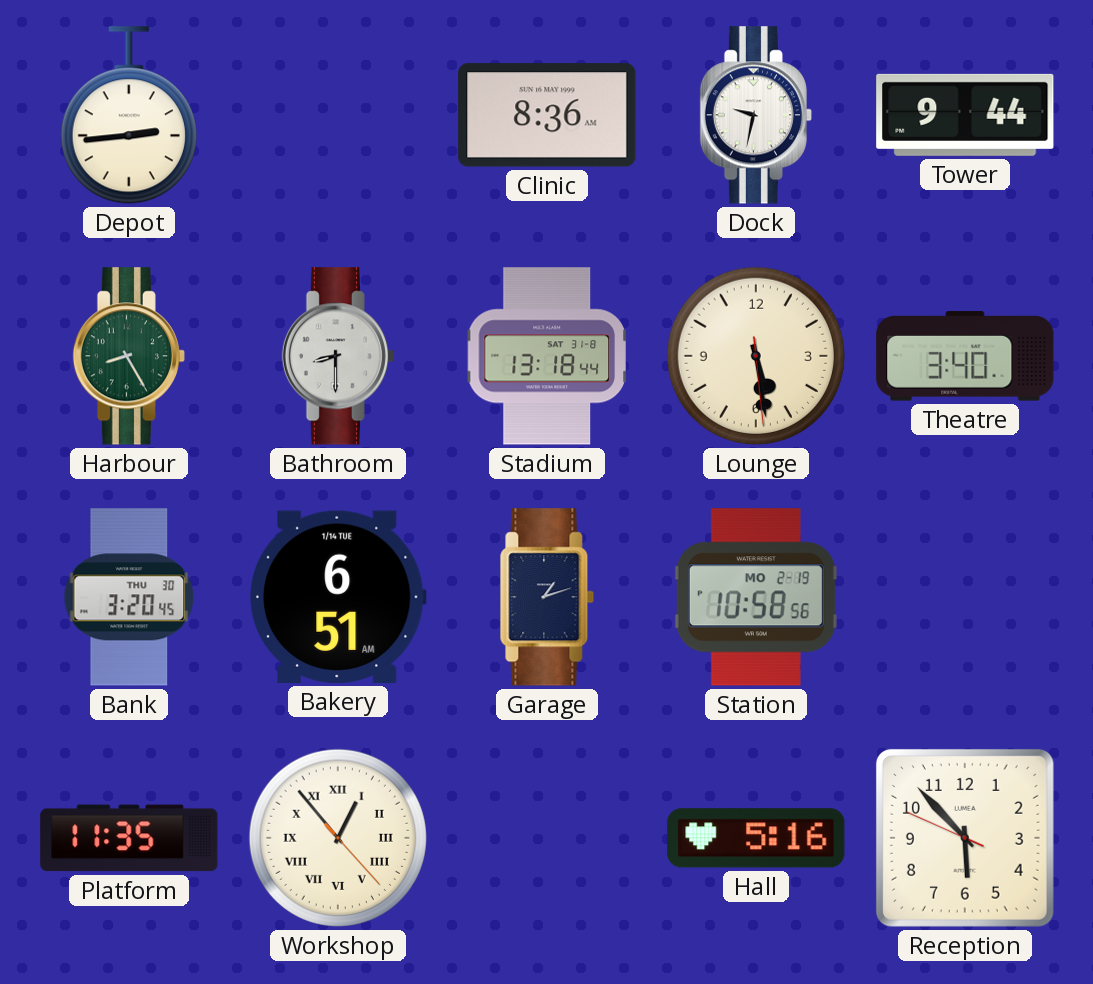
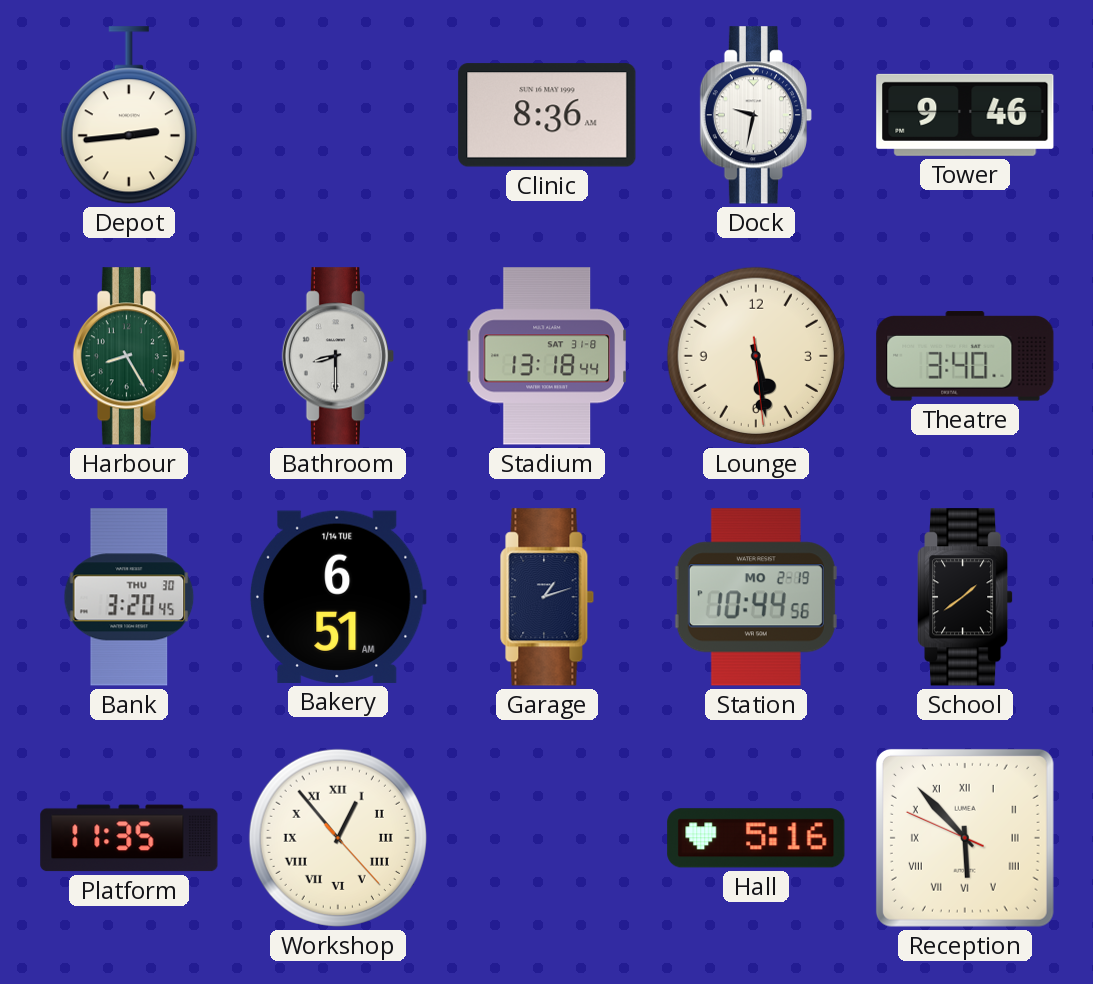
Tower: 9:44 -> 9:46 (965, 115)
Station: 10:58 -> 10:44 (756, 597)
School: none -> 1:39 (966, 597)
Reception numerals: Arabic -> Roman (965, 838)
